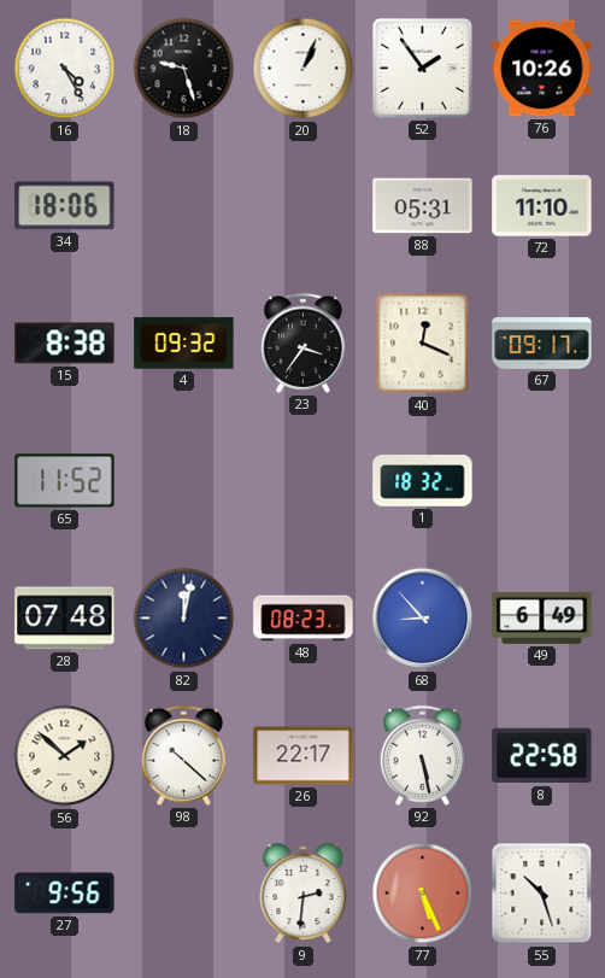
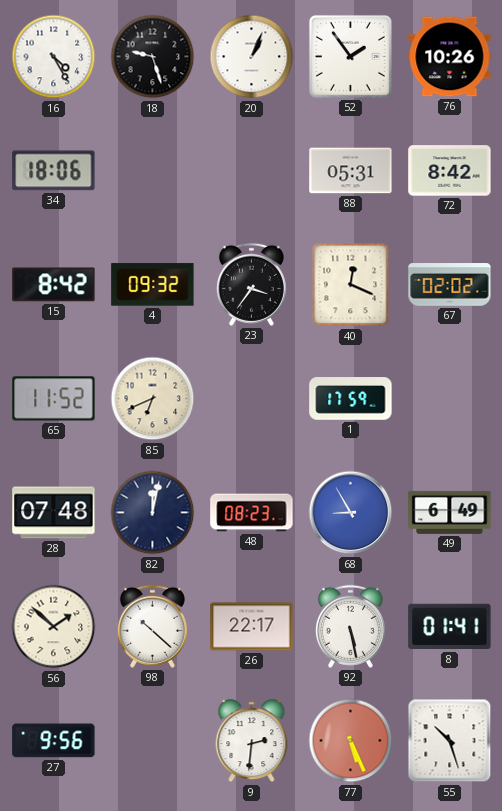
72: 11:10 -> 8:42 (450, 171)
15: 8:38 -> 8:42 (54, 285)
67: 09:17 -> 02:02 (450, 285)
85: none -> 6:41 (153, 399)
1: 18:32 -> 17:59 (351, 399)
68: 8:53 -> 8:55 (351, 513)
8: 22:58 -> 01:41 (450, 627)
